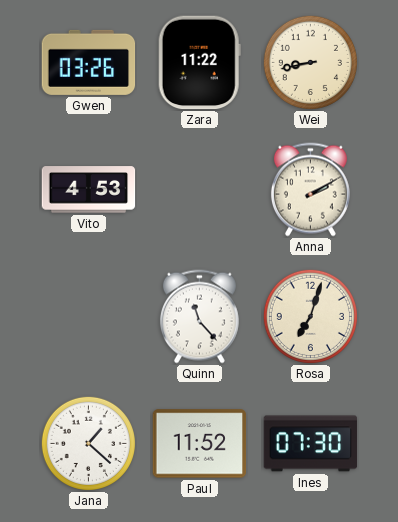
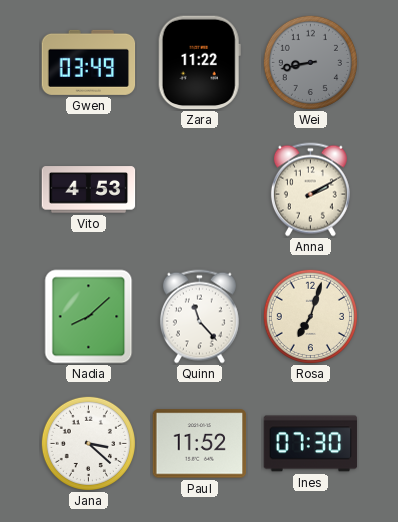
Gwen: 03:26 -> 03:49 (89, 62)
Wei dial: cream -> grey (310, 62)
Nadia: none -> 8:08 (89, 317)
Jana: 1:22 -> 3:22 (88, 443)
